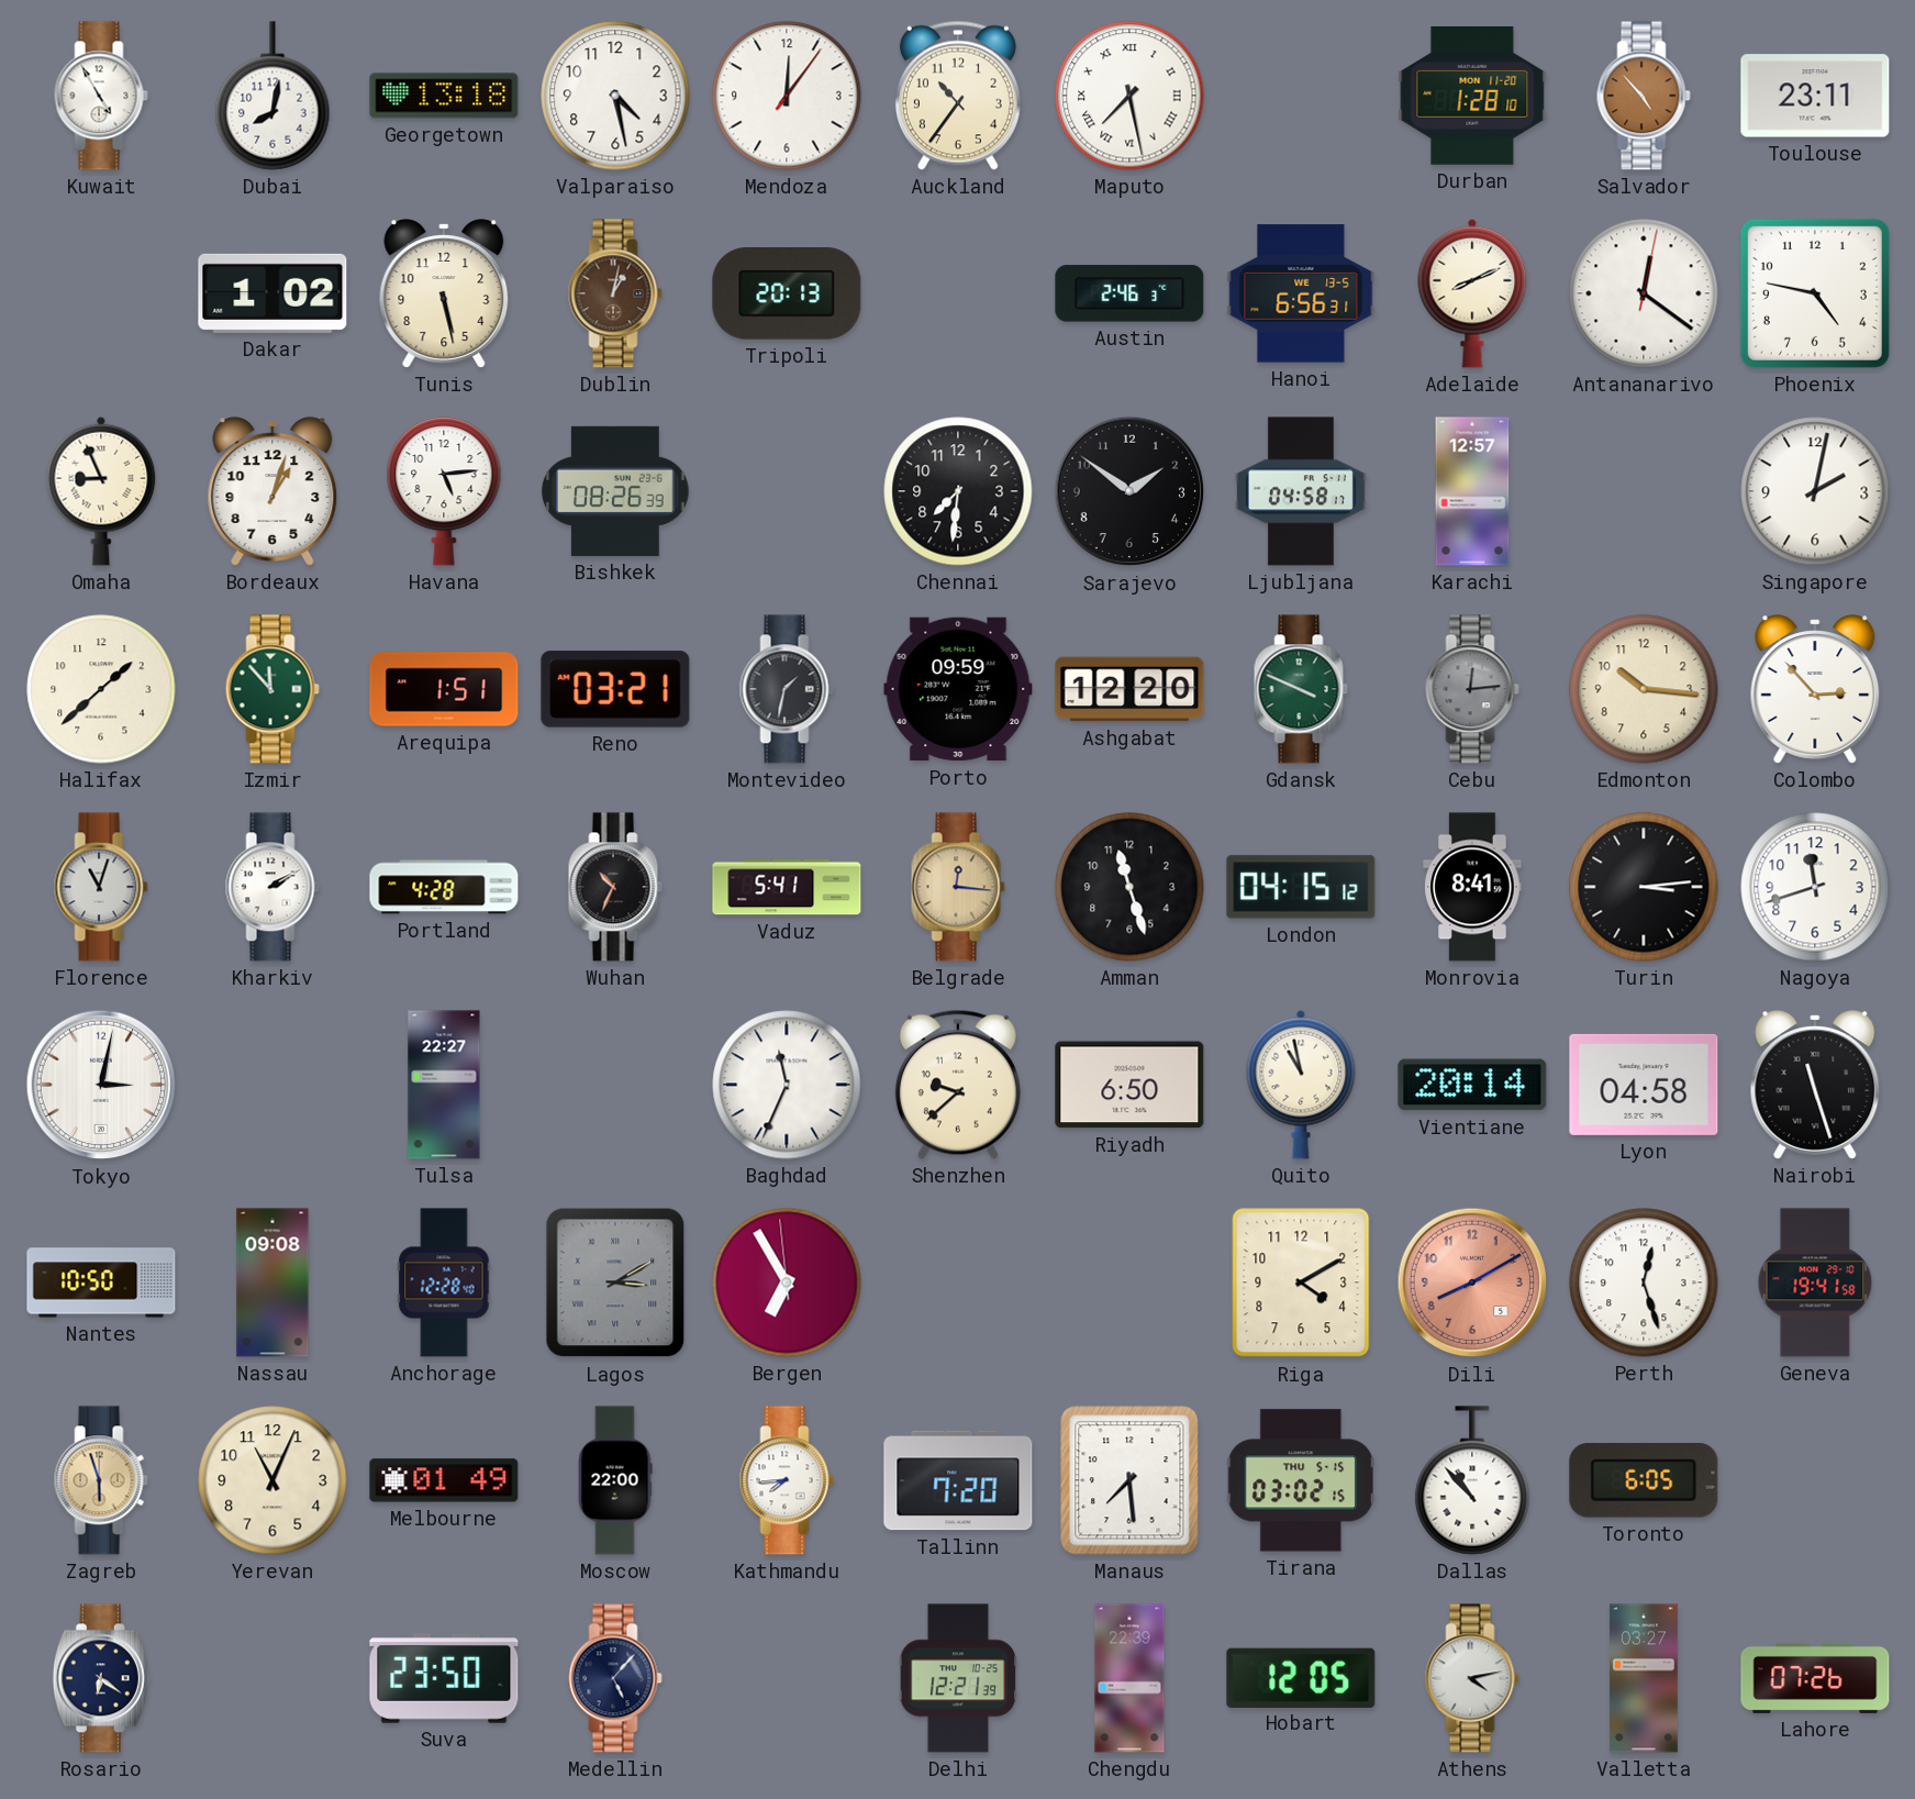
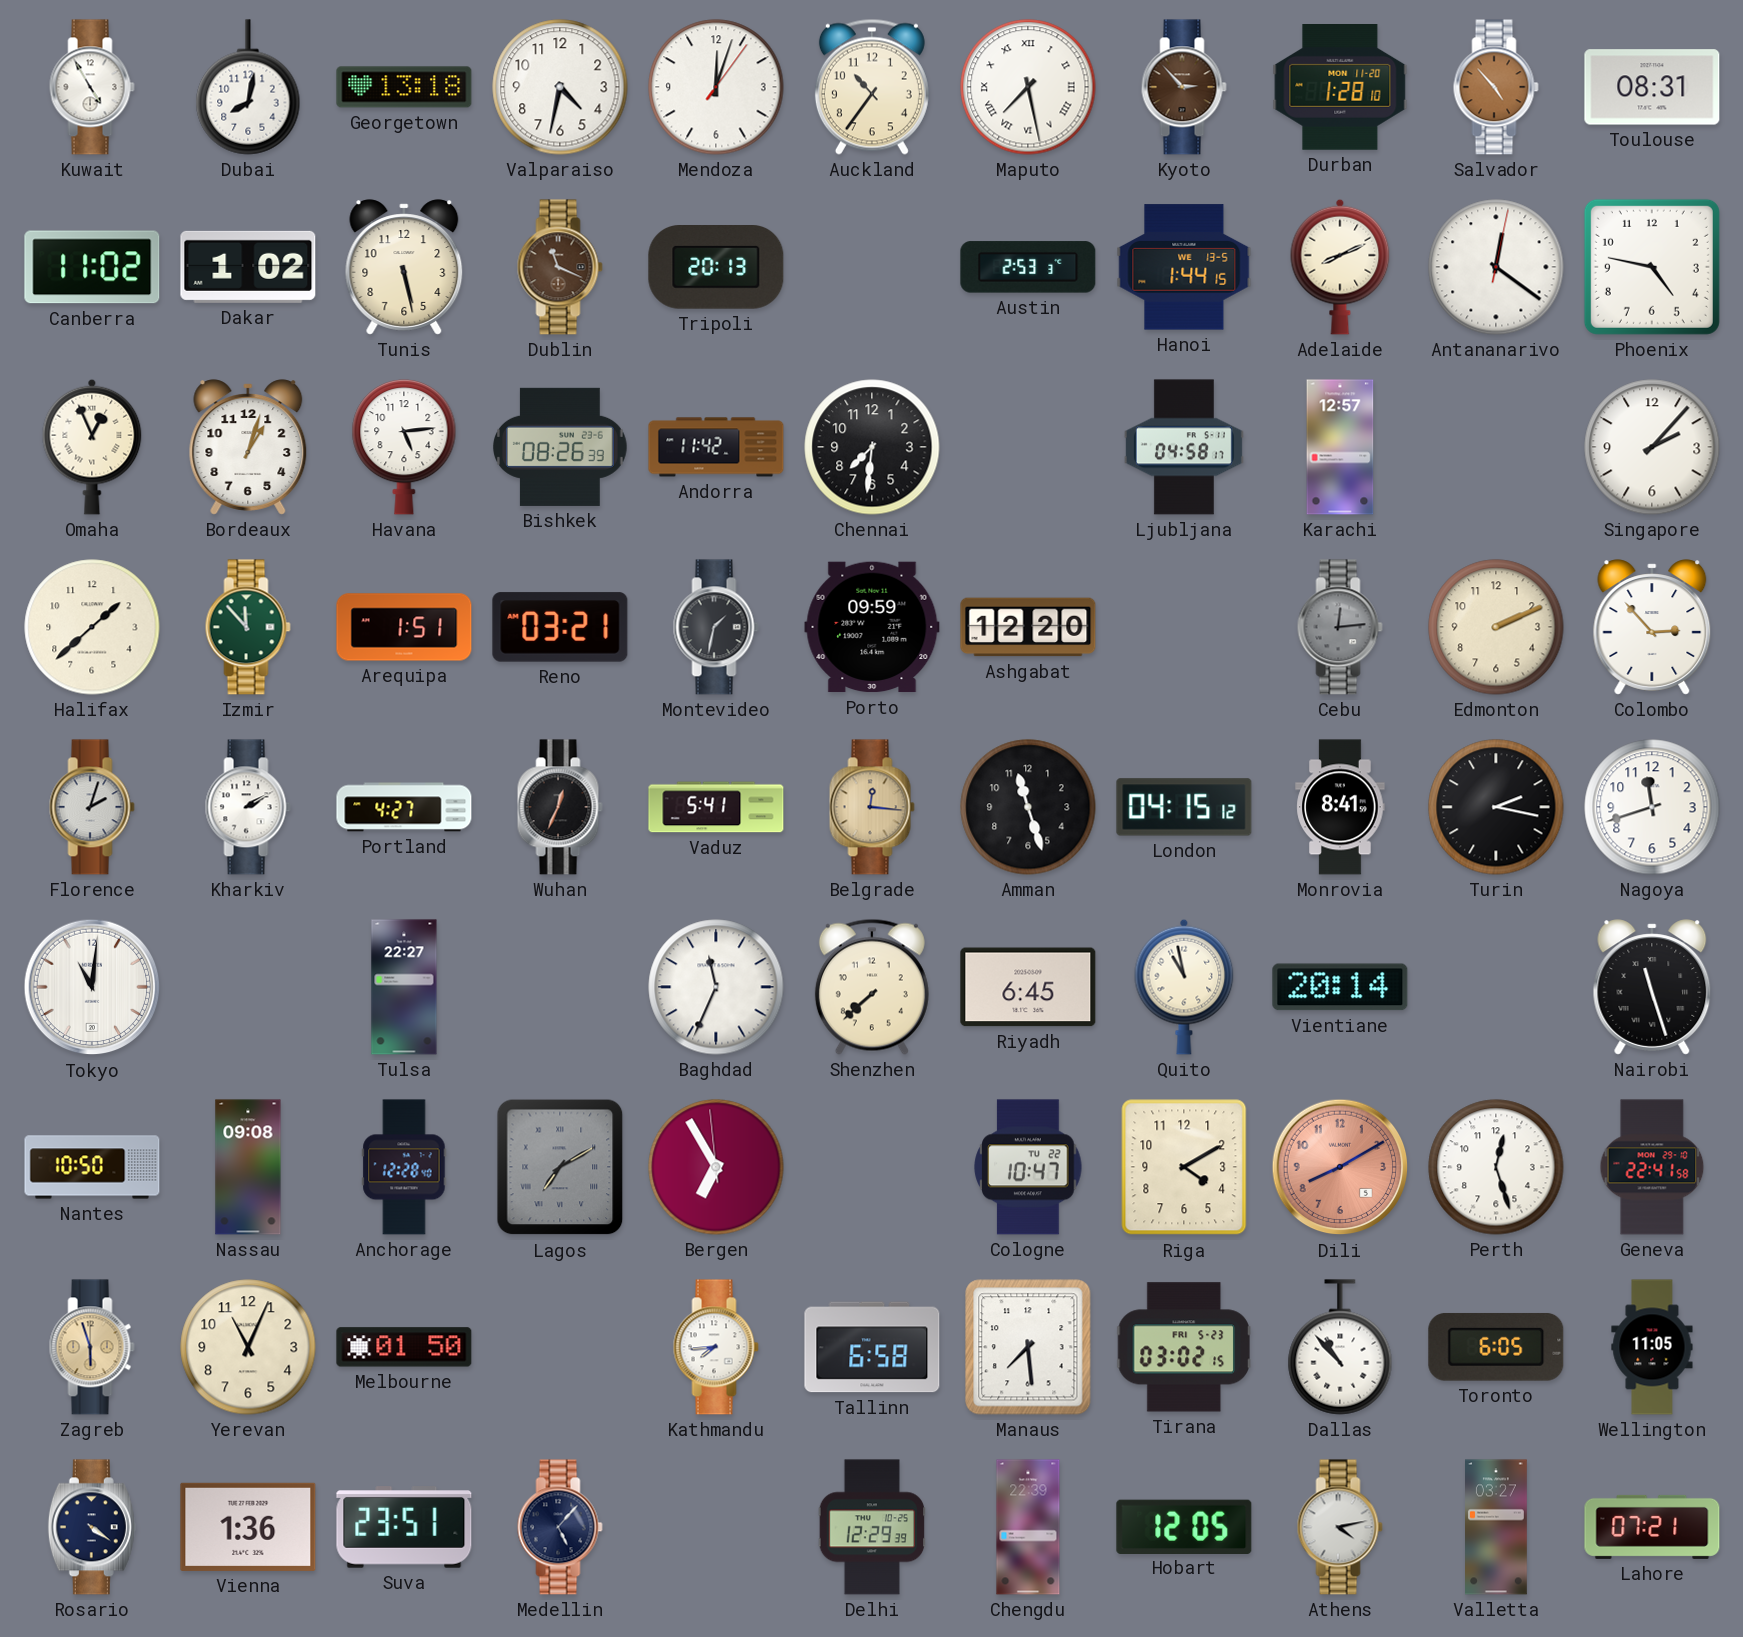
Valparaiso: 4:28 -> 4:32 (560, 87)
Mendoza: 12:06 -> 12:03 (716, 87)
Kyoto: none -> 2:53 (1184, 87)
Toulouse: 23:11 -> 08:31 (1652, 87)
Canberra: none -> 11:02 (92, 267)
Dublin: 1:02 -> 11:19 (560, 267)
Austin: 2:46 -> 2:53 (1028, 267)
Hanoi: 6:56 -> 1:44 (1184, 267)
Omaha: 8:56 -> 12:56 (92, 447)
Andorra: none -> 11:42 (716, 447)
Sarajevo: 1:51 -> none (1129, 491)
Singapore: 2:02 -> 2:07 (1652, 447)
Gdansk: 3:49 -> none (1301, 689)
Edmonton: 10:16 -> 2:11 (1496, 627)
Florence: 11:03 -> 2:03 (92, 807)
Portland: 4:28 -> 4:27 (404, 807)
Wuhan: 10:34 -> 12:34 (560, 807)
Turin: 3:14 -> 2:17 (1496, 807)
Tokyo: 3:02 -> 11:01 (92, 987)
Shenzhen: 9:38 -> 7:38 (872, 987)
Riyadh: 6:50 -> 6:45 (1028, 987)
Lyon: 04:58 -> none (1644, 1085)
Lagos: 3:10 -> 7:10 (560, 1167)
Cologne: none -> 10:47 (1028, 1167)
Geneva: 19:41 -> 22:41 (1652, 1167)
Melbourne: 01:49 -> 01:50 (404, 1347)
Moscow: 22:00 -> none (615, 1480)
Tallinn: 7:20 -> 6:58 (872, 1347)
Tirana date: THU 5-15 -> FRI 5-23 (1184, 1347)
Wellington: none -> 11:05 (1652, 1347)
Rosario: 6:21 -> 4:21 (92, 1527)
Vienna: none -> 1:36 (248, 1527)
Suva: 23:50 -> 23:51 (404, 1527)
Delhi: 12:21 -> 12:29 (872, 1527)
Lahore: 07:26 -> 07:21 (1652, 1527)
